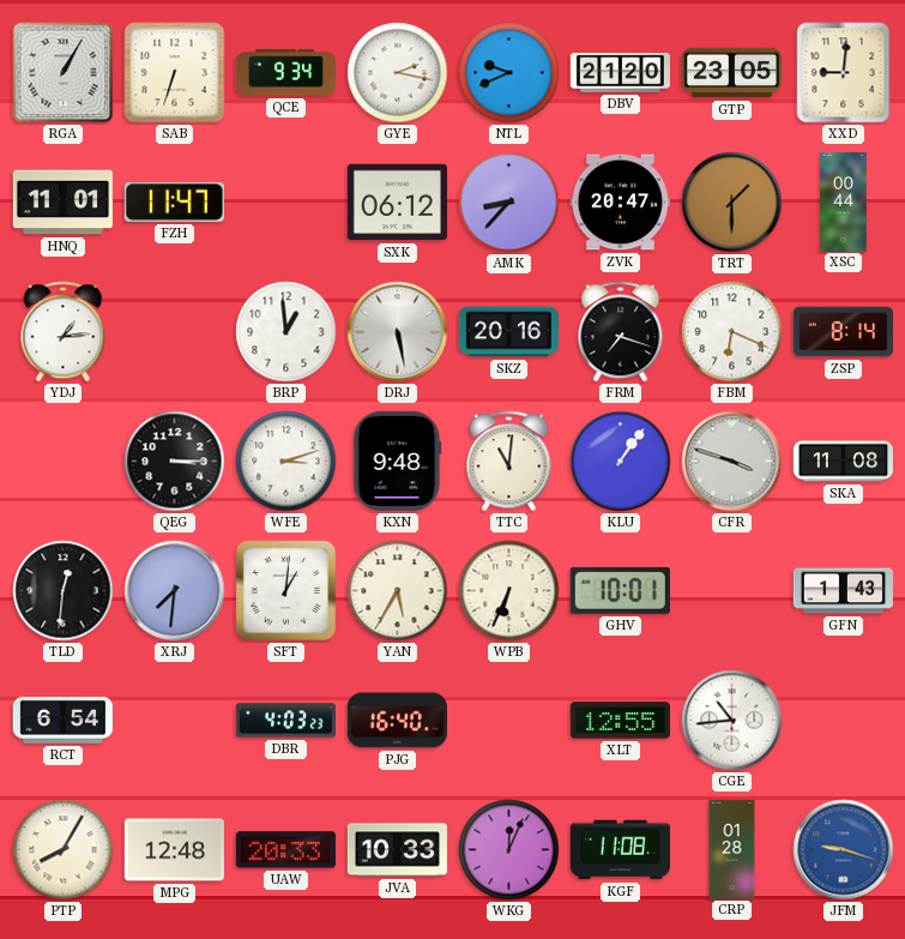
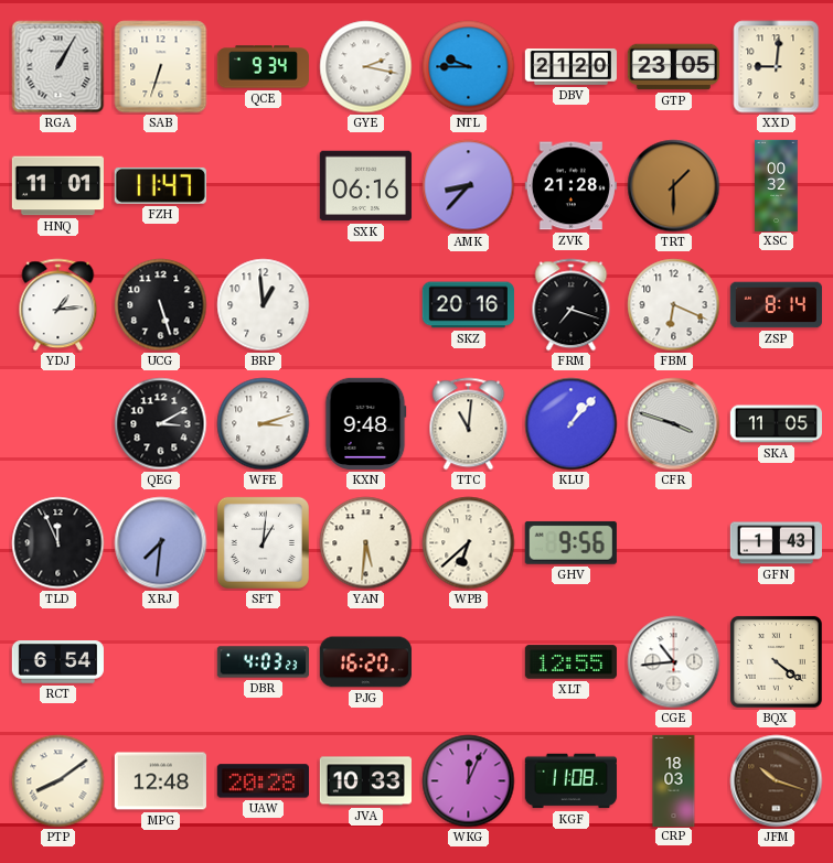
NTL: 9:41 -> 9:45 (469, 67)
SXK: 06:12 -> 06:16 (365, 186)
ZVK: 20:47 -> 21:28 (570, 186)
XSC: 00:44 -> 00:32 (777, 185)
UCG: none -> 5:27 (161, 305)
DRJ: 5:28 -> none (398, 332)
QEG: 3:15 -> 3:10 (161, 424)
KLU: 1:06 -> 1:07 (572, 424)
SKA: 11:08 -> 11:05 (776, 424)
TLD: 12:31 -> 11:56 (58, 543)
YAN: 5:35 -> 5:31 (366, 543)
WPB: 6:34 -> 6:38 (469, 543)
GHV: 10:01 -> 9:56 (570, 542)
PJG: 16:40 -> 16:20 (365, 662)
BQX: none -> 4:21 (776, 661)
PTP: 8:05 -> 8:09 (58, 781)
UAW: 20:33 -> 20:28 (263, 781)
CRP: 01:28 -> 18:03 (674, 780)
JFM: 9:18 -> 10:18 (777, 781)
JFM dial: blue -> brown (777, 781)
